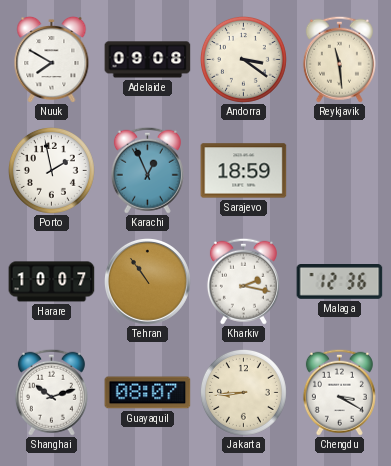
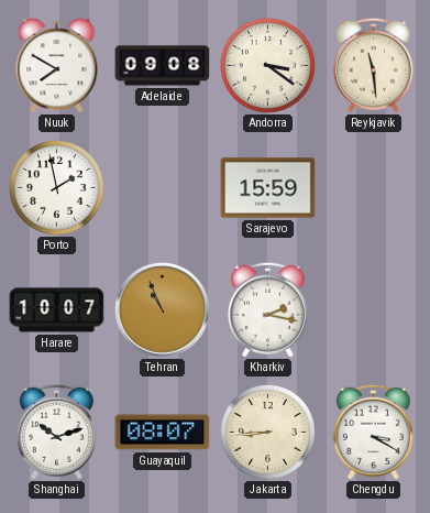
Karachi: 12:56 -> none (147, 170)
Sarajevo: 18:59 -> 15:59 (268, 188)
Tehran: 10:54 -> 10:56 (163, 310)
Malaga: 12:36 -> none (340, 282)
